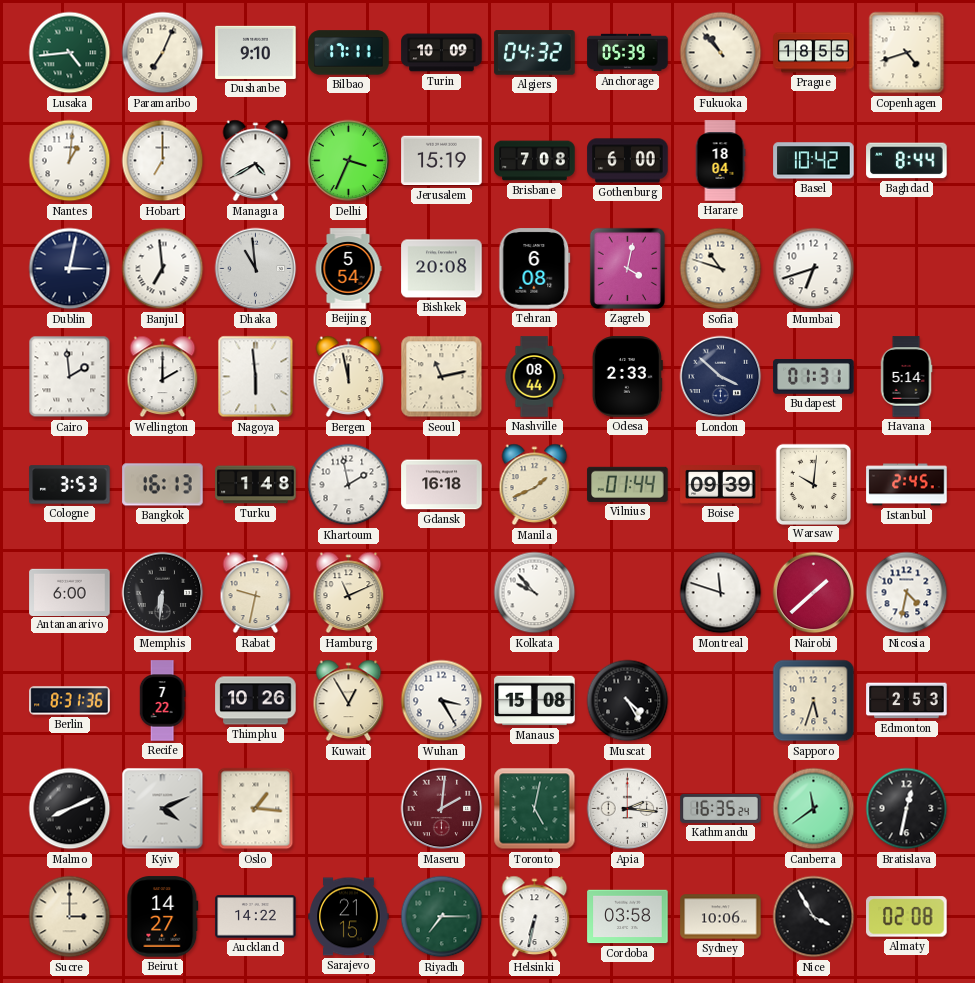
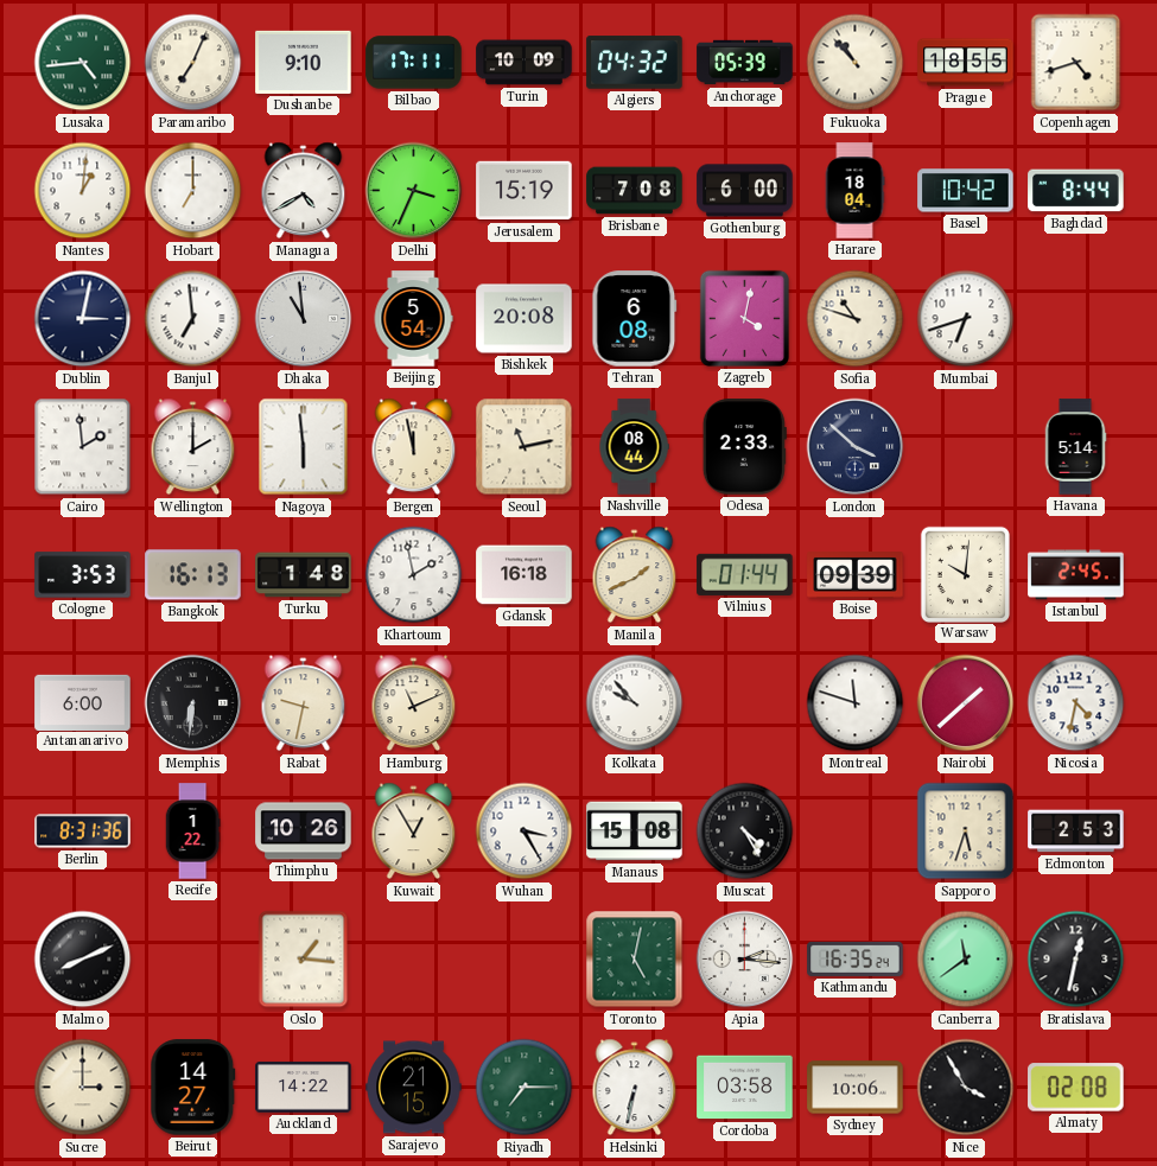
Budapest: 01:31 -> none (814, 377)
Recife: 7:22 -> 1:22 (192, 832)
Kyiv: 4:11 -> none (163, 809)
Maseru: 2:01 -> none (442, 809)
